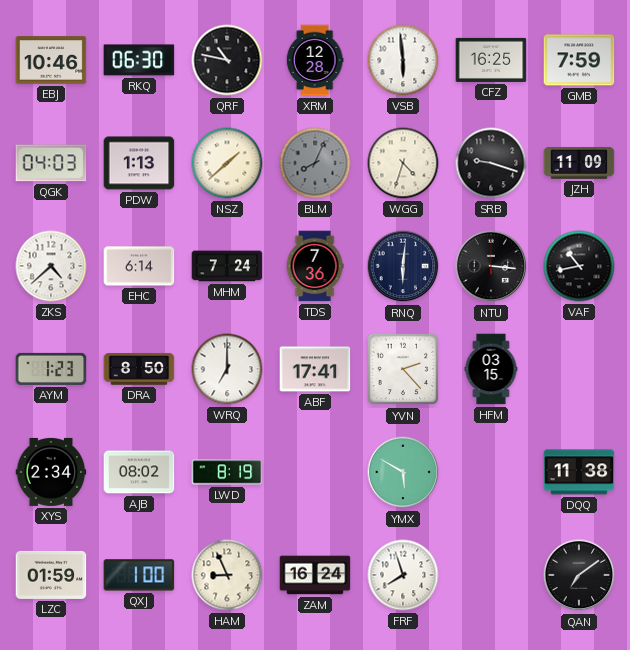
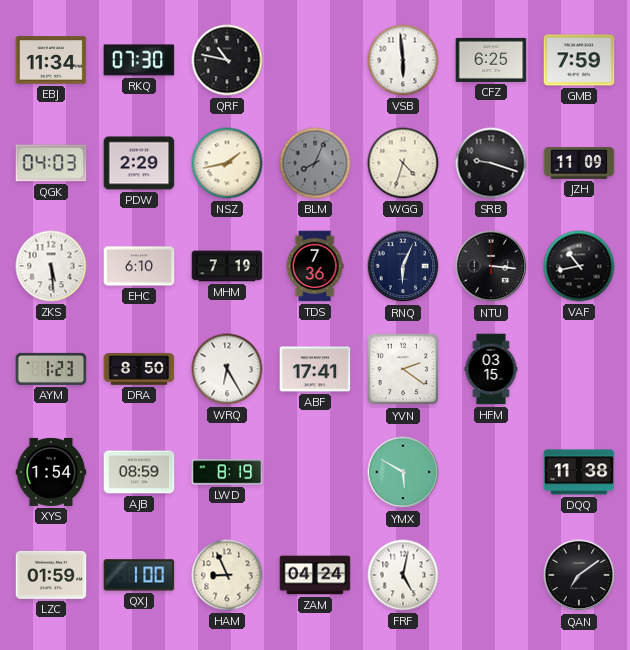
EBJ: 10:46 -> 11:34 (51, 60)
RKQ: 06:30 -> 07:30 (139, 60)
XRM: 12:28 -> none (315, 60)
CFZ: 16:25 -> 6:25 (491, 60)
PDW: 1:13 -> 2:29 (139, 163)
NSZ: 1:38 -> 1:43 (227, 163)
ZKS: 4:38 -> 5:29 (51, 266)
EHC: 6:14 -> 6:10 (139, 266)
MHM: 7:24 -> 7:19 (227, 266)
RNQ: 6:01 -> 6:04 (403, 266)
WRQ: 7:00 -> 6:25 (227, 369)
YVN: 2:23 -> 2:21 (403, 369)
XYS: 2:34 -> 1:54 (51, 472)
AJB: 08:02 -> 08:59 (139, 472)
ZAM: 16:24 -> 04:24 (315, 575)
FRF: 7:57 -> 5:02 (403, 575)
